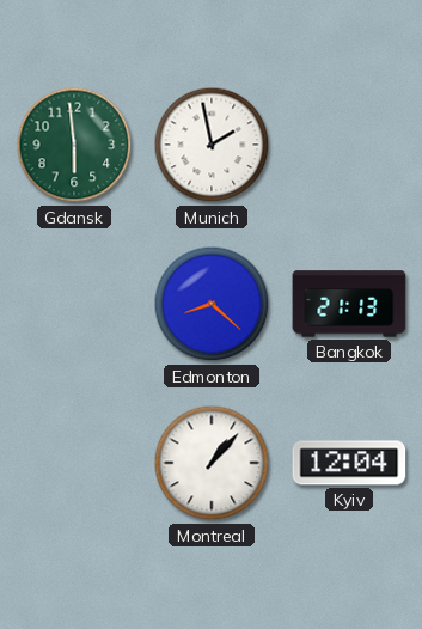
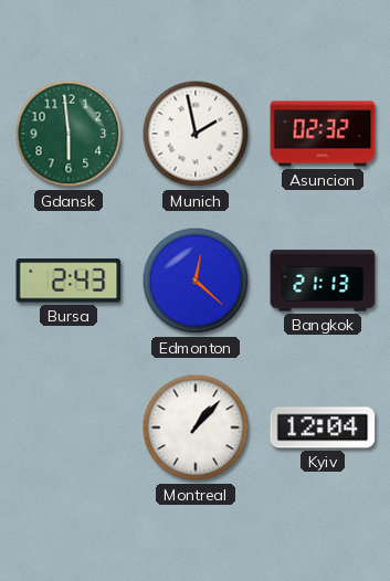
Asuncion: none -> 02:32 (323, 134)
Bursa: none -> 2:43 (68, 281)
Edmonton: 8:22 -> 12:22 (196, 281)
